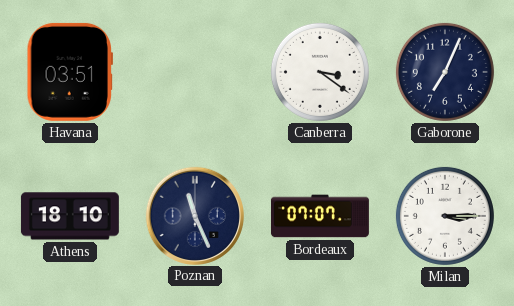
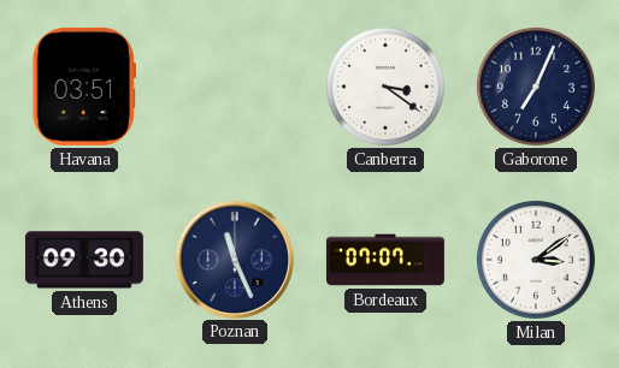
Athens: 18:10 -> 09:30 (84, 260)
Milan: 3:15 -> 3:09 (536, 260)
